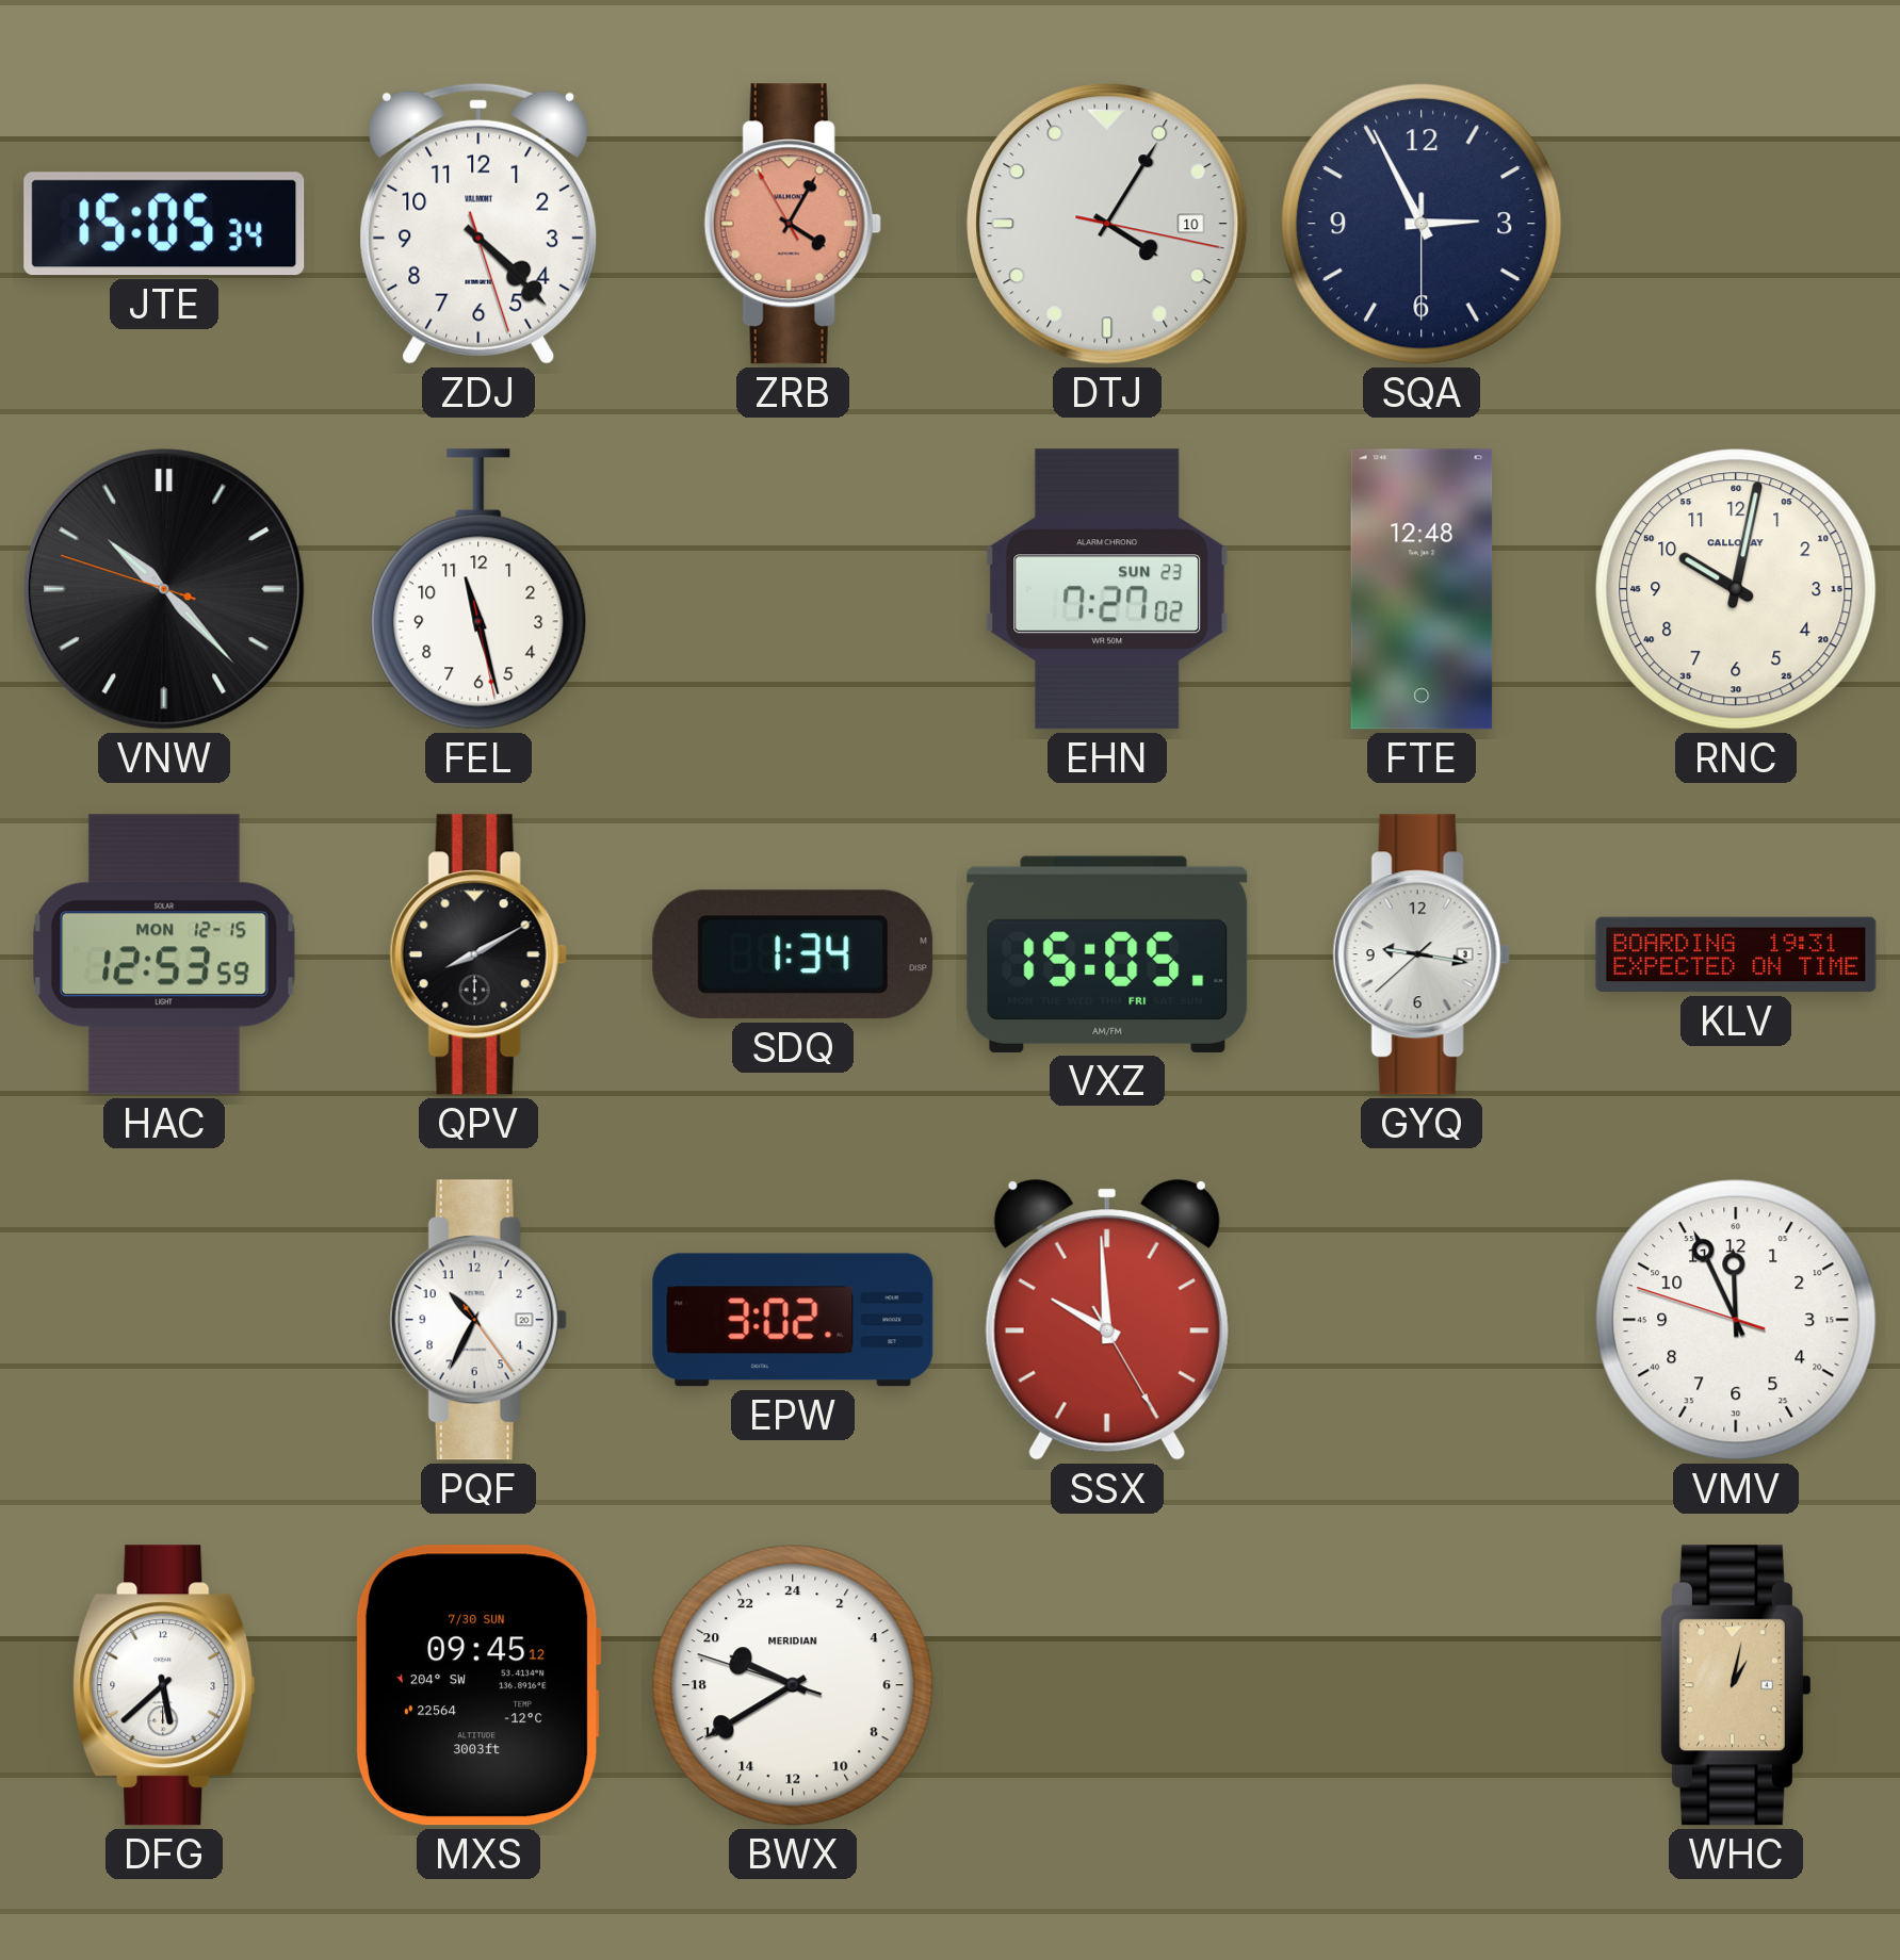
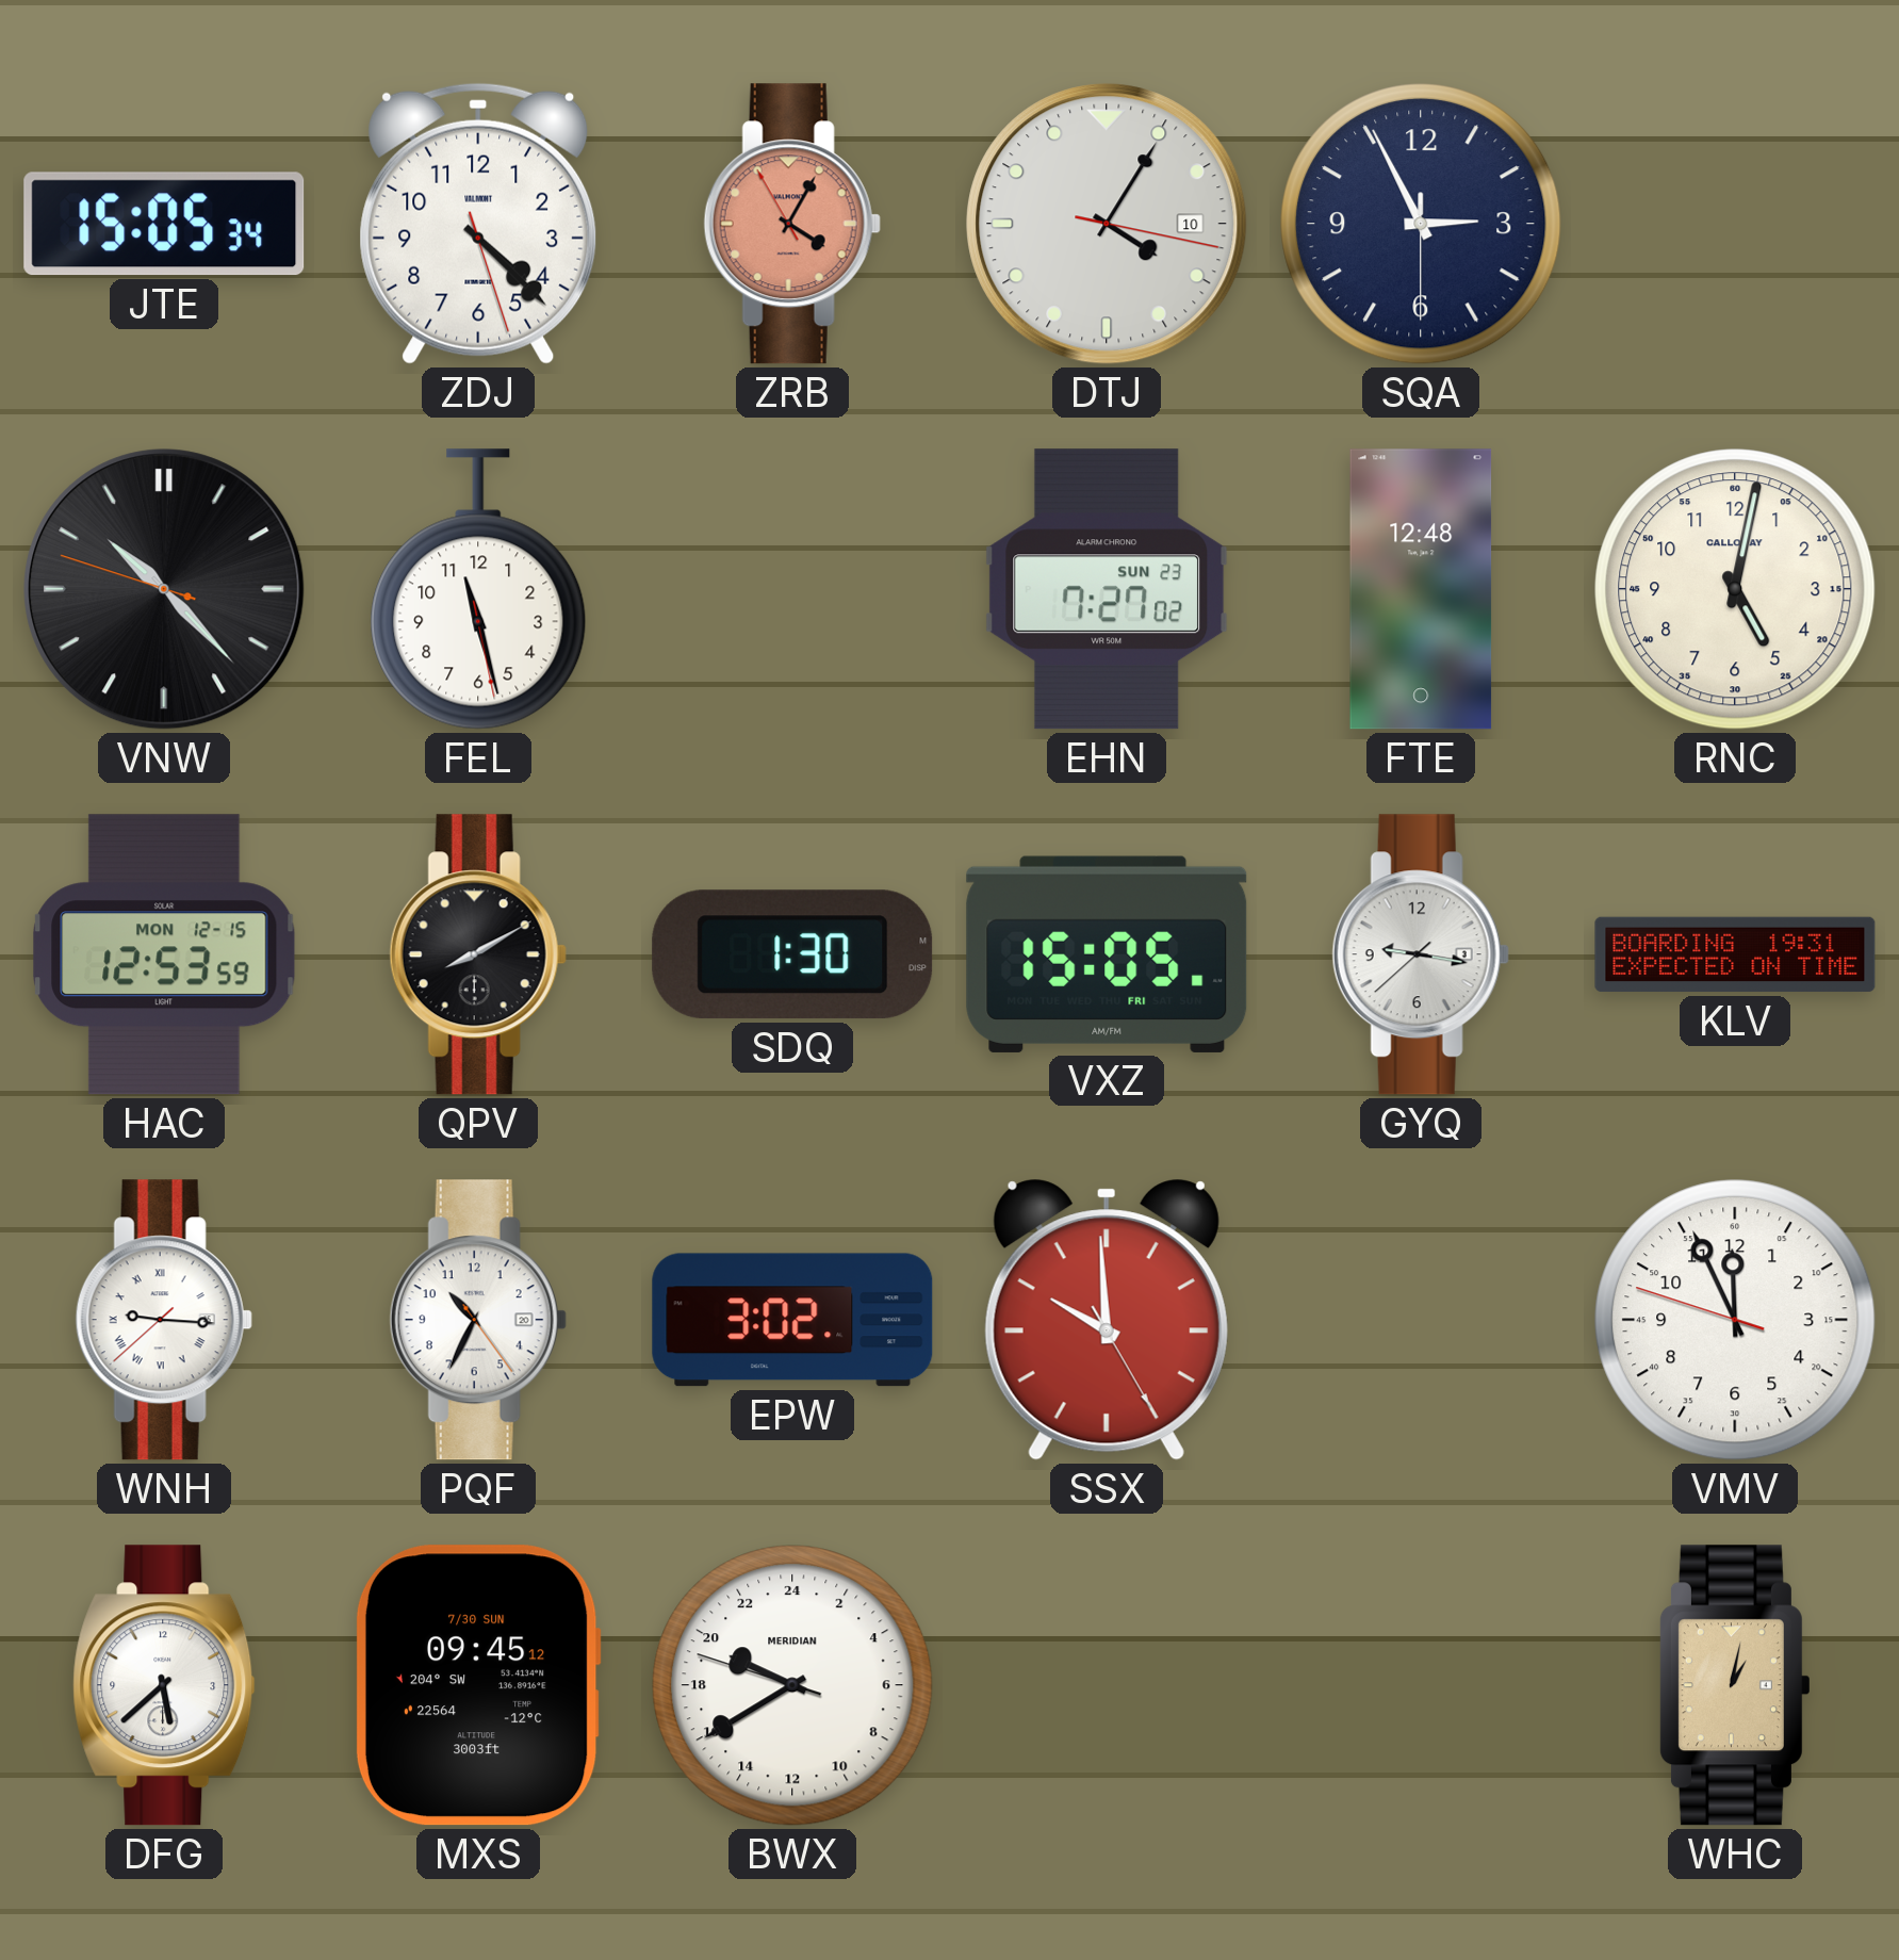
RNC: 10:02 -> 5:02 (1735, 589)
SDQ: 1:34 -> 1:30 (792, 954)
WNH: none -> 9:15 (164, 1320)
